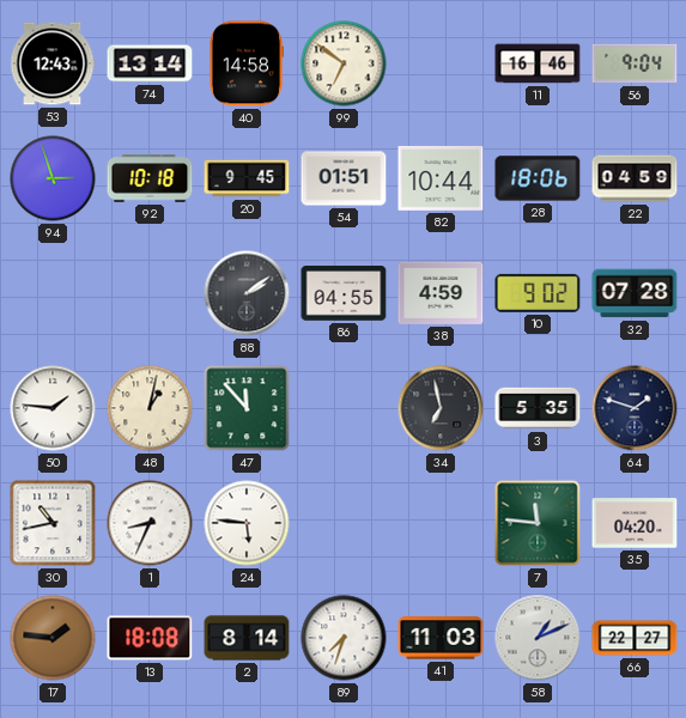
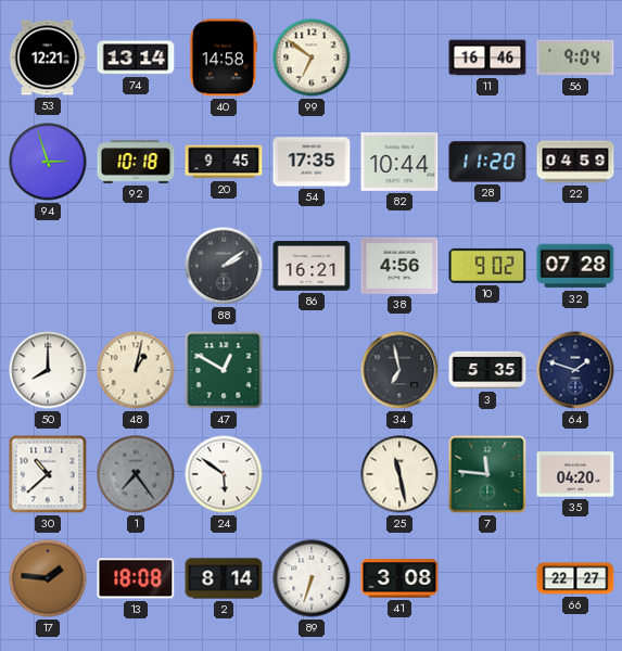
53: 12:43 -> 12:21 (48, 58)
54: 01:51 -> 17:35 (312, 162)
28: 18:06 -> 11:20 (487, 162)
86: 04:55 -> 16:21 (312, 266)
38: 4:59 -> 4:56 (399, 266)
50: 1:46 -> 8:00 (48, 370)
47: 11:53 -> 12:50 (224, 370)
30: 10:43 -> 10:38 (48, 474)
1: 8:34 -> 7:24 (136, 474)
1 dial: white -> grey (136, 474)
24: 5:46 -> 5:51 (224, 474)
25: none -> 11:28 (399, 474)
89: 7:33 -> 6:33 (312, 578)
41: 11:03 -> 3:08 (399, 578)
58: 1:11 -> none (538, 638)
